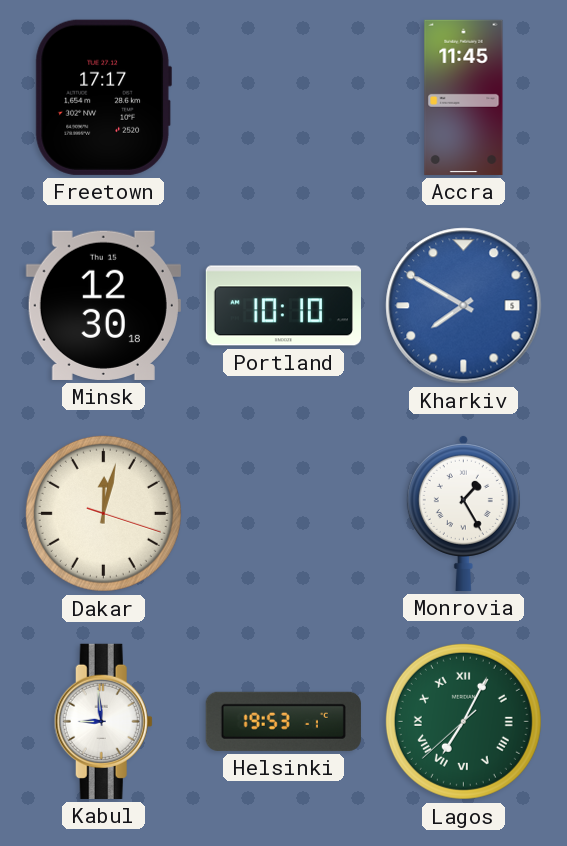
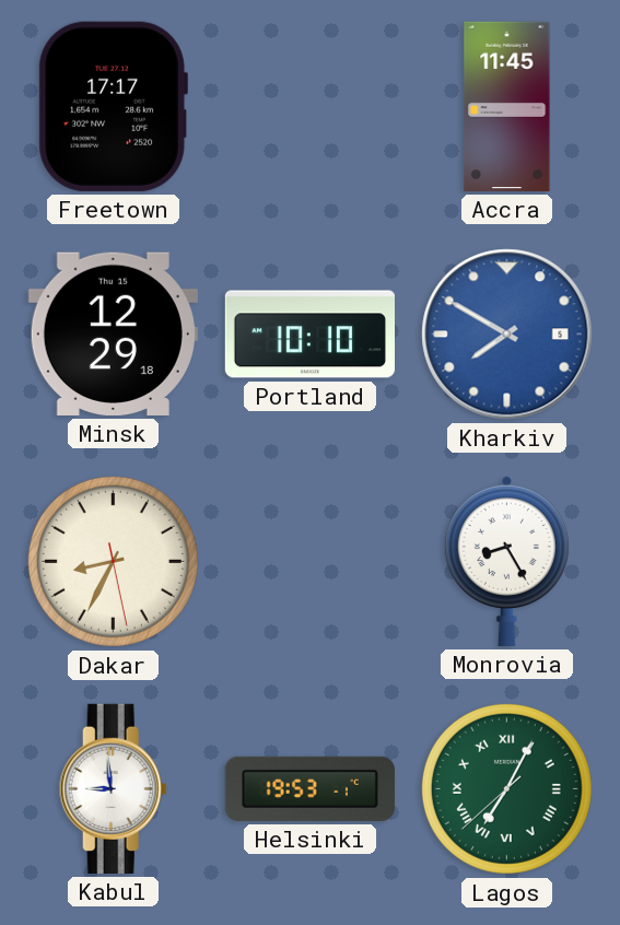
Minsk: 12:30 -> 12:29 (113, 333)
Dakar: 12:02 -> 8:34 (113, 561)
Monrovia: 1:25 -> 8:25 (506, 561)
